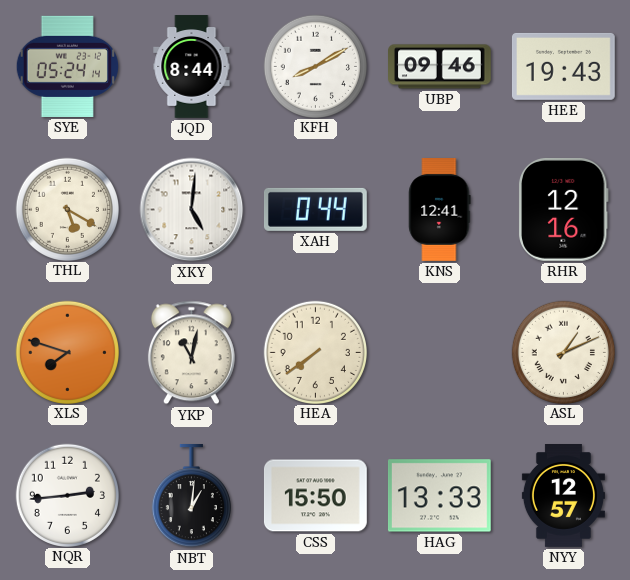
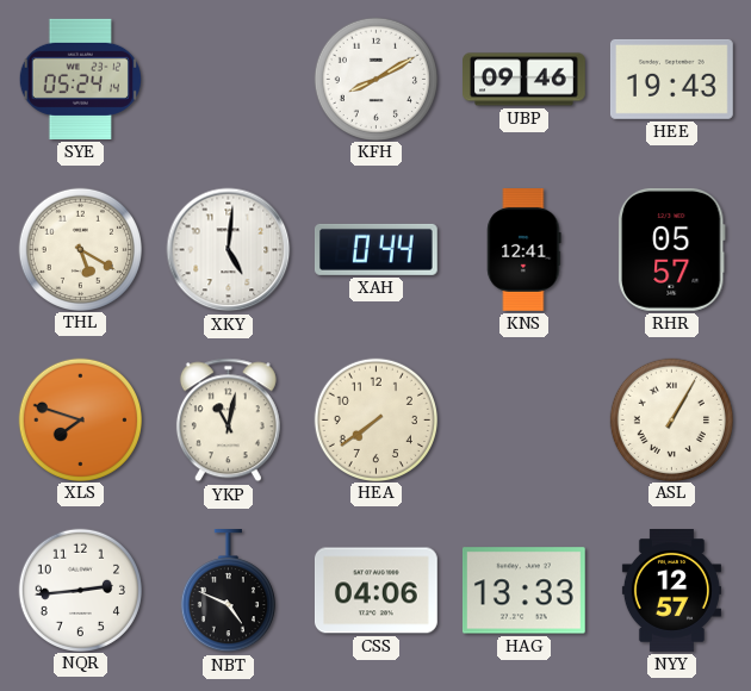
JQD: 8:44 -> none (192, 67)
RHR: 12:16 -> 05:57 (671, 249)
ASL: 1:11 -> 1:05 (671, 419)
NBT: 1:01 -> 4:49 (228, 592)
CSS: 15:50 -> 04:06 (375, 591)
